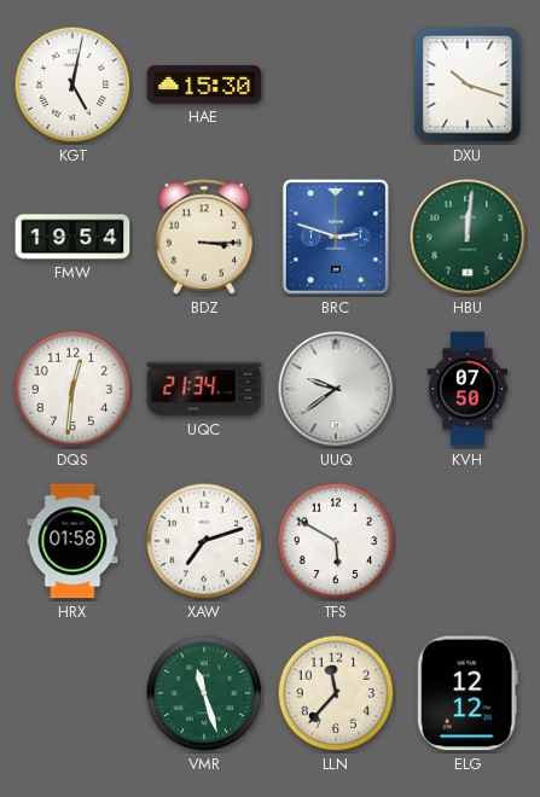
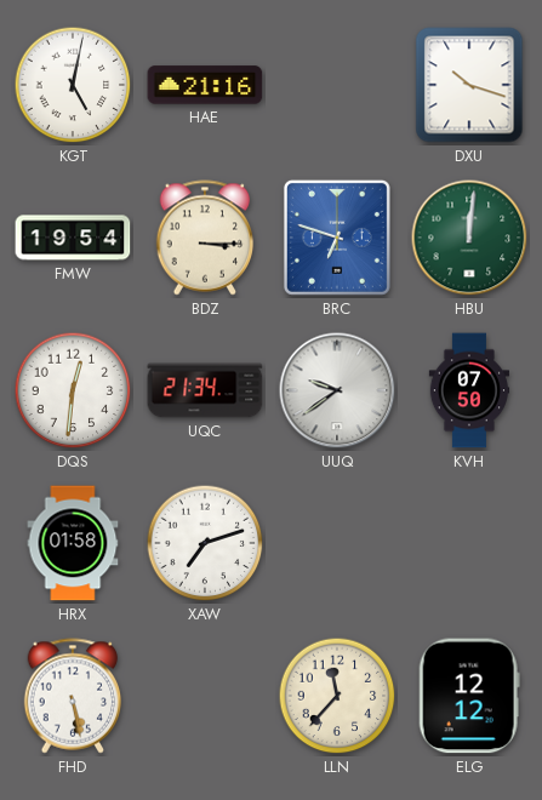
HAE: 15:30 -> 21:16 (205, 85)
BRC: 2:48 -> 6:48 (337, 238)
TFS: 5:50 -> none (336, 541)
FHD: none -> 5:28 (73, 696)
VMR: 11:27 -> none (204, 693)
